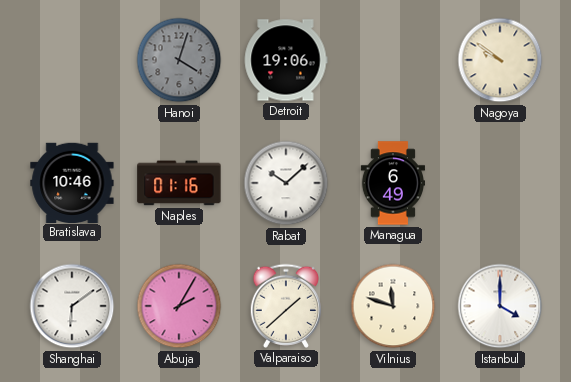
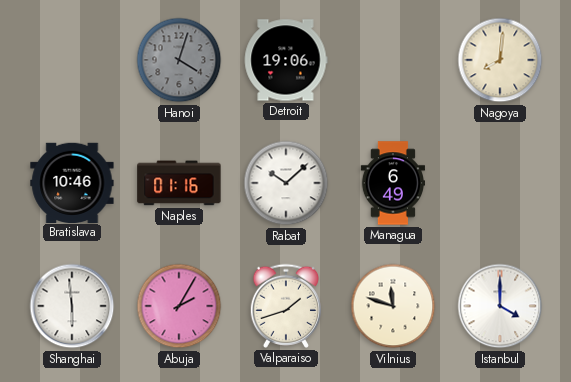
Nagoya: 9:51 -> 8:01 (500, 60)
Shanghai: 6:09 -> 5:59 (72, 306)
Valparaiso: 1:38 -> 1:42 (285, 306)
